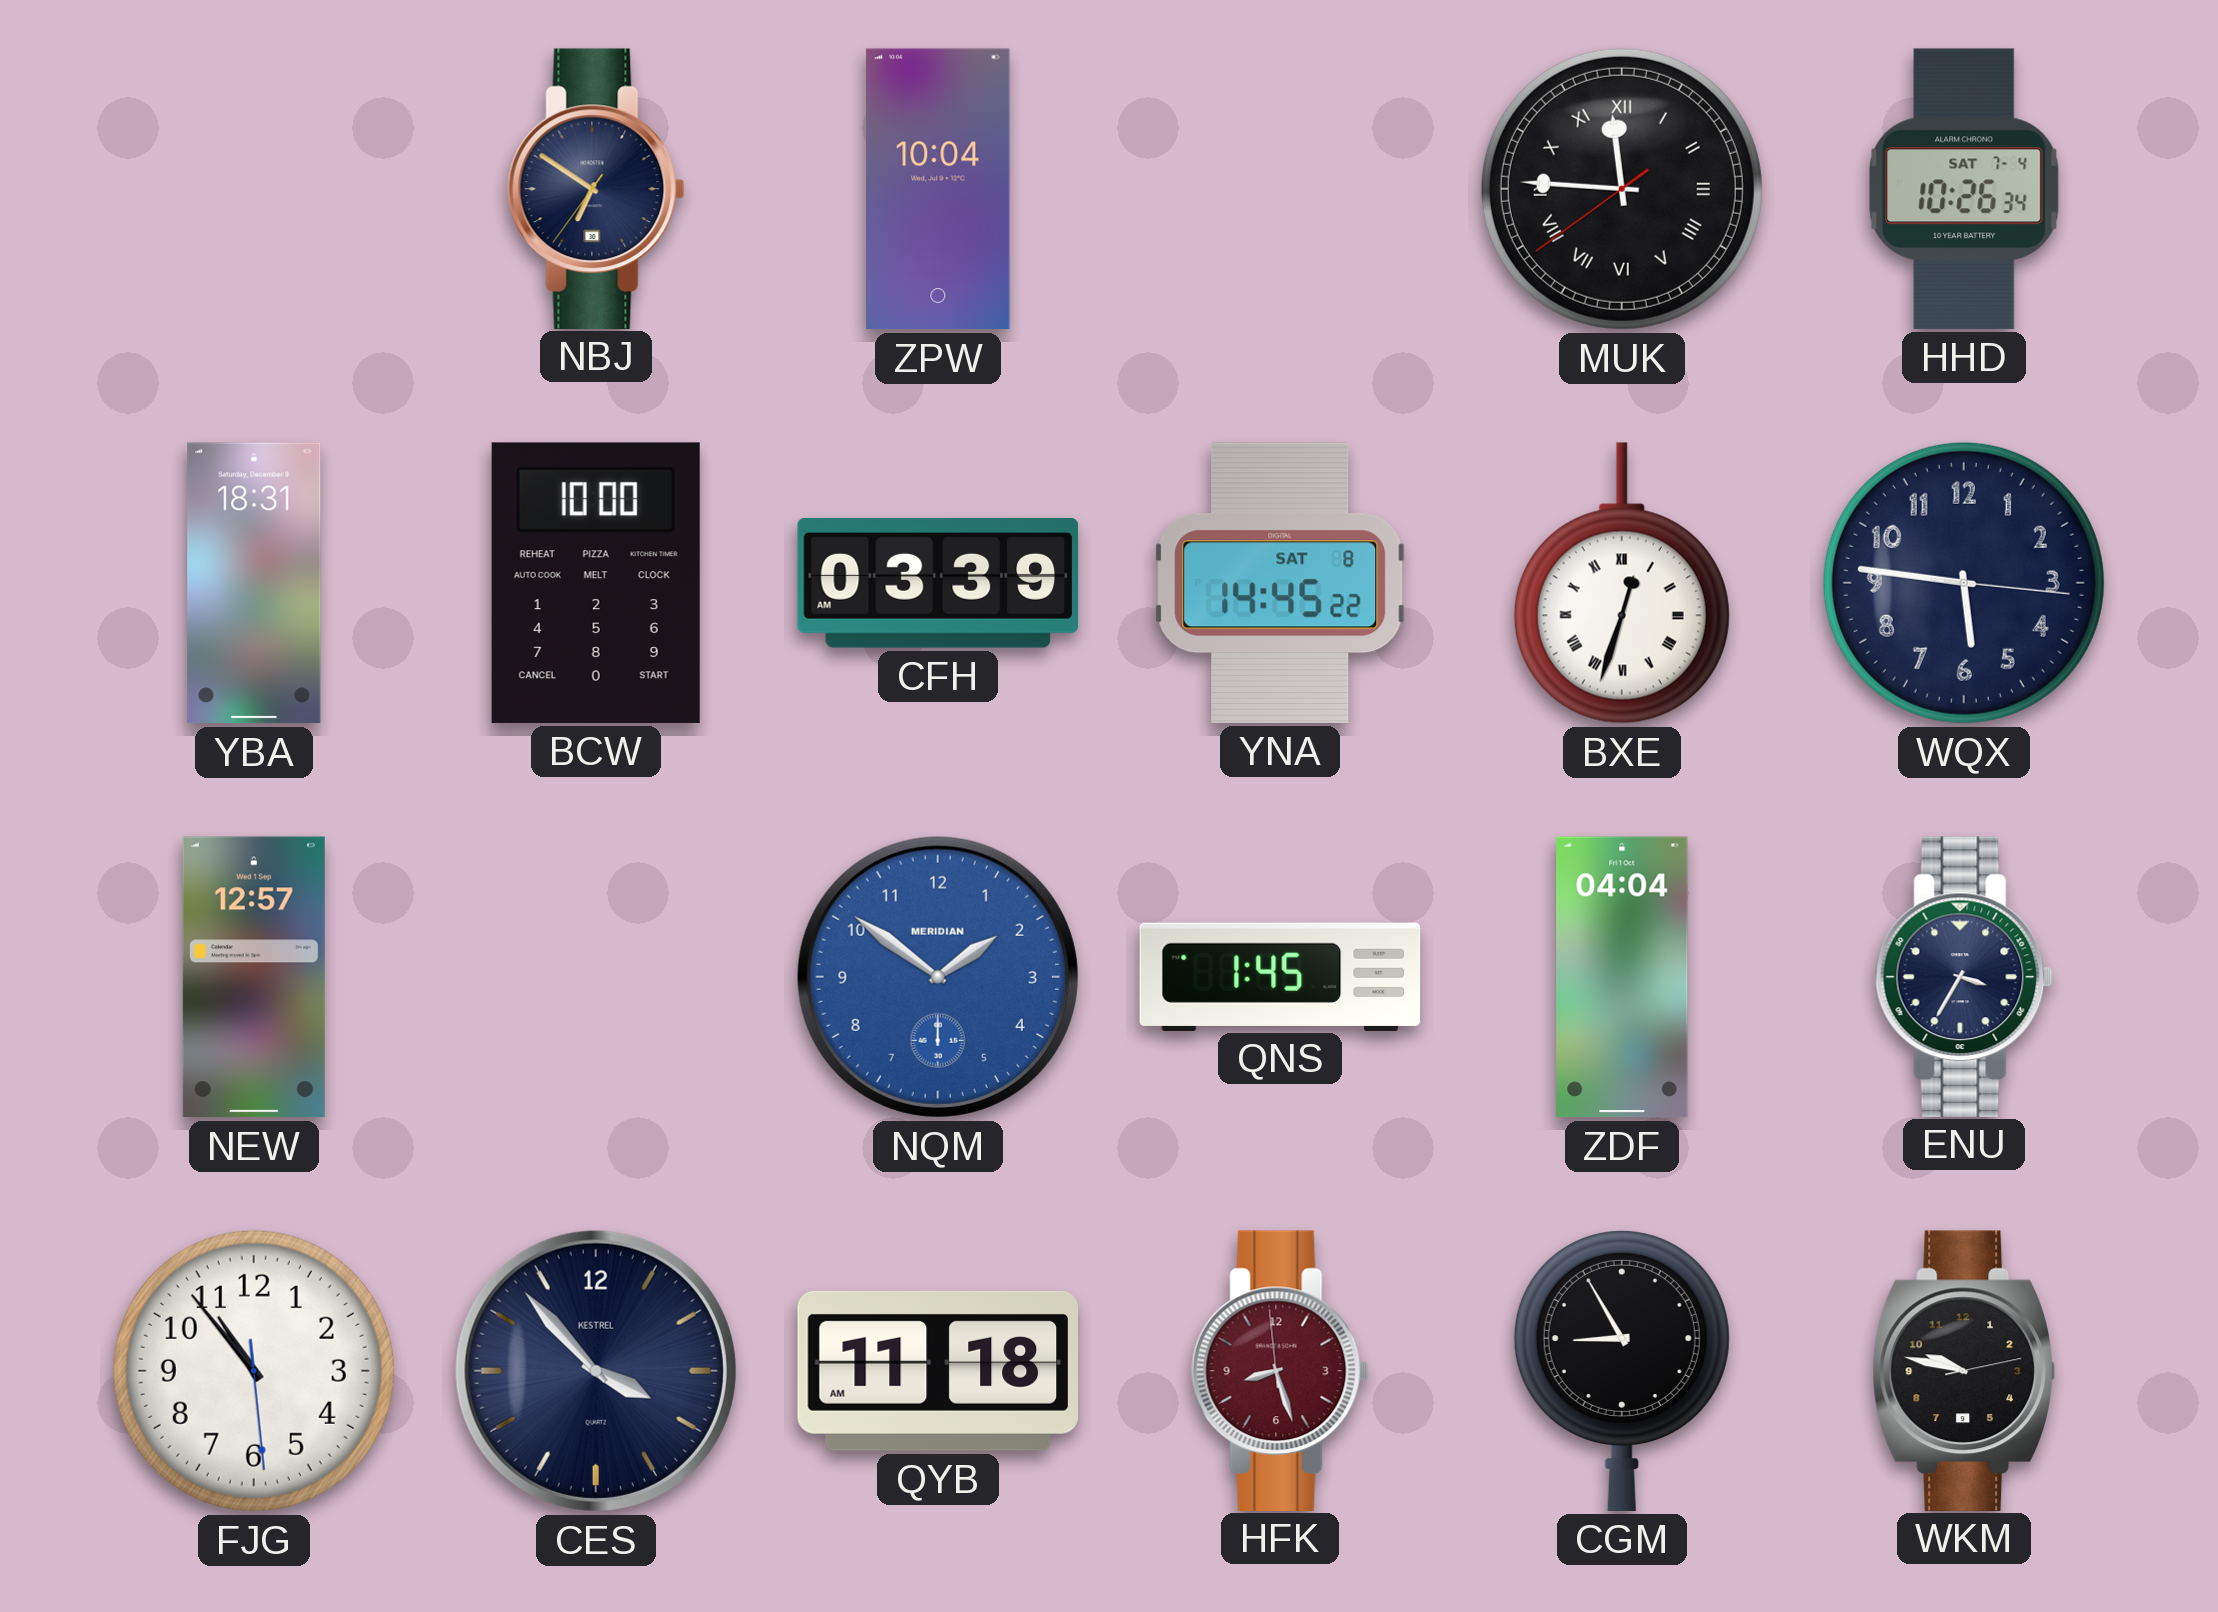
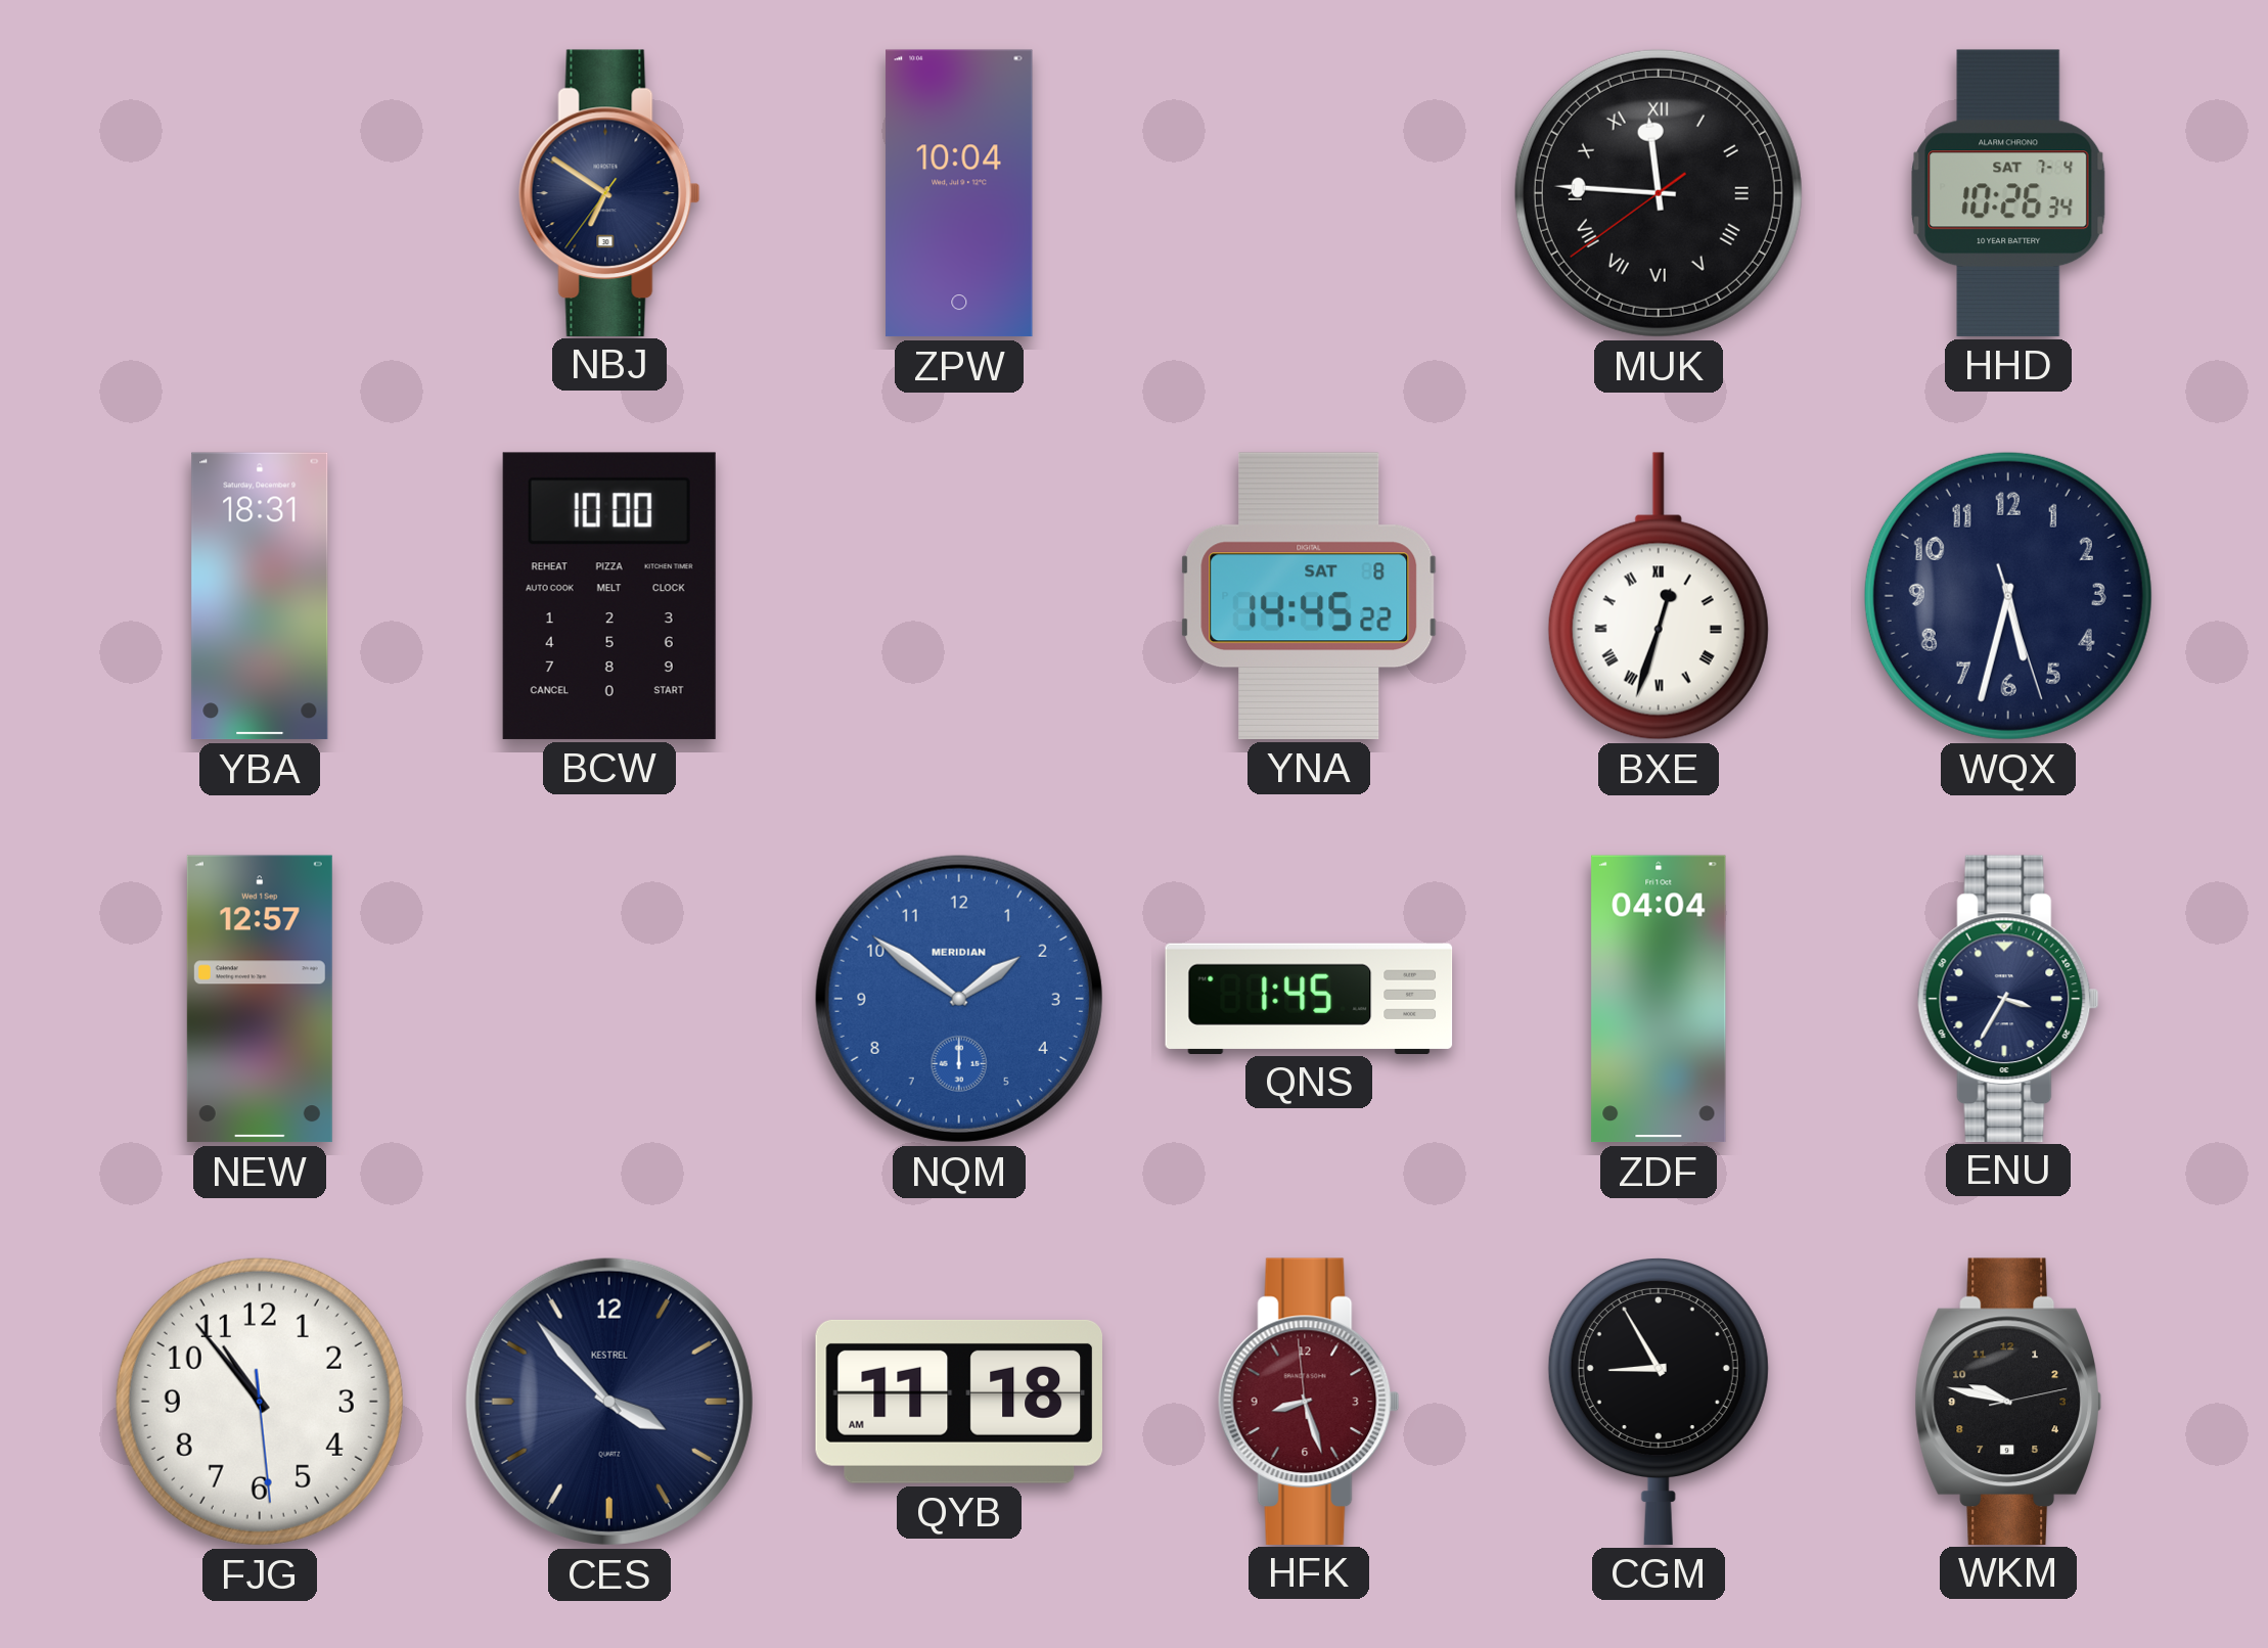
CFH: 03:39 -> none (938, 583)
WQX: 5:46 -> 5:32 (2008, 596)
